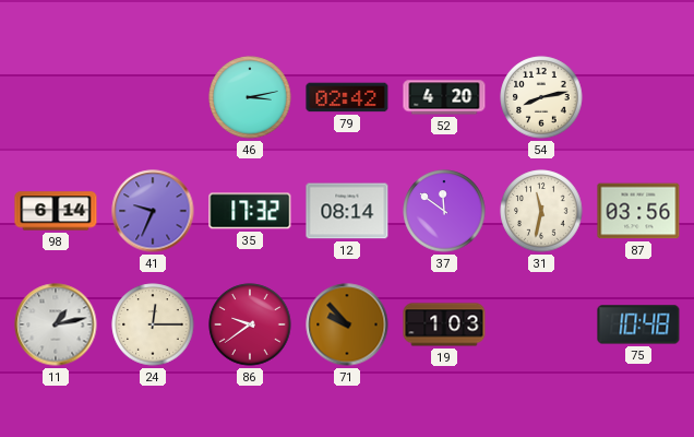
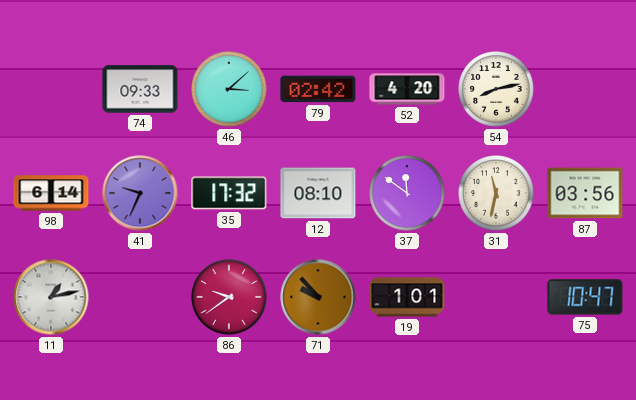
74: none -> 09:33 (140, 89)
46: 3:13 -> 3:08 (229, 89)
12: 08:14 -> 08:10 (318, 193)
24: 12:15 -> none (153, 324)
19: 1:03 -> 1:01 (407, 297)
75: 10:48 -> 10:47 (585, 297)
